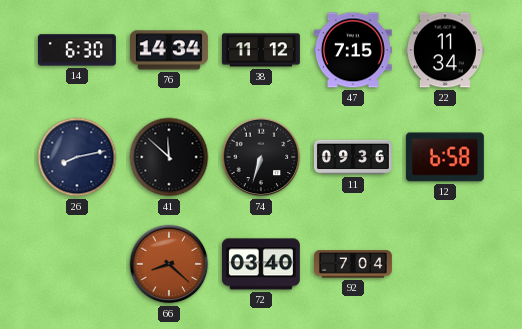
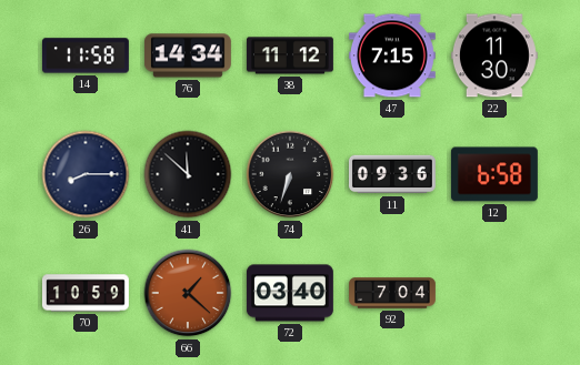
14: 6:30 -> 11:58 (86, 55)
22: 11:34 -> 11:30 (494, 55)
26: 8:13 -> 8:15 (86, 174)
70: none -> 10:59 (86, 293)
66: 8:22 -> 1:22 (188, 293)
